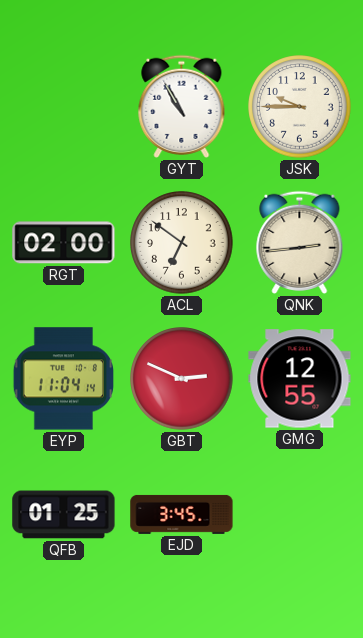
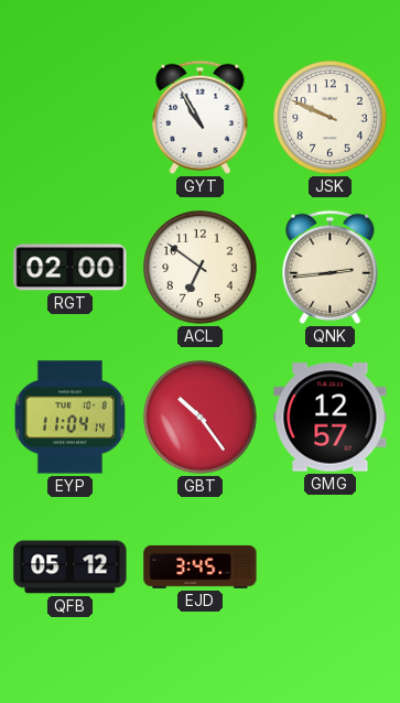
JSK: 9:45 -> 9:49 (331, 118)
GBT: 2:49 -> 10:24 (201, 418)
GMG: 12:55 -> 12:57 (331, 418)
QFB: 01:25 -> 05:12 (71, 567)
